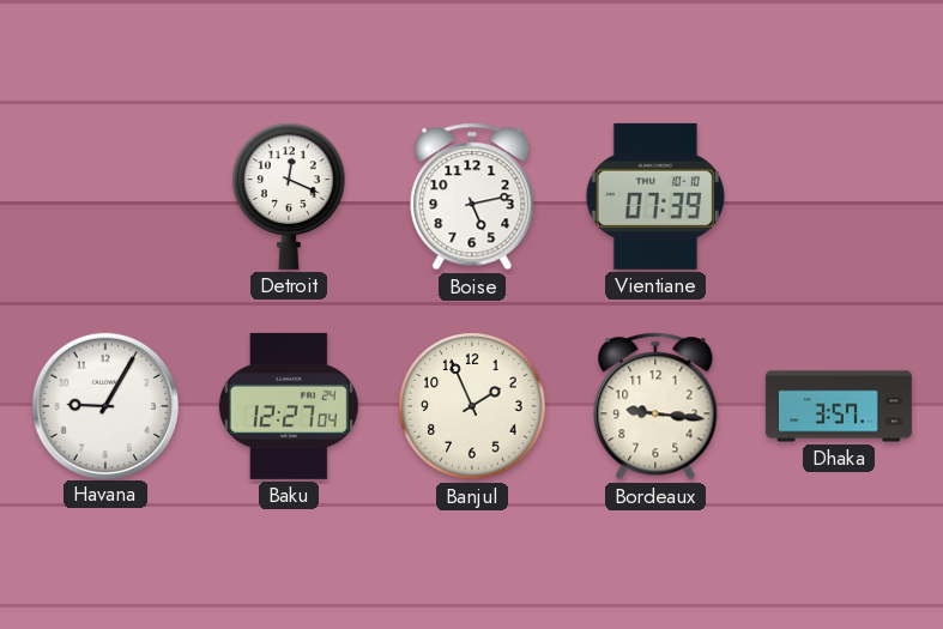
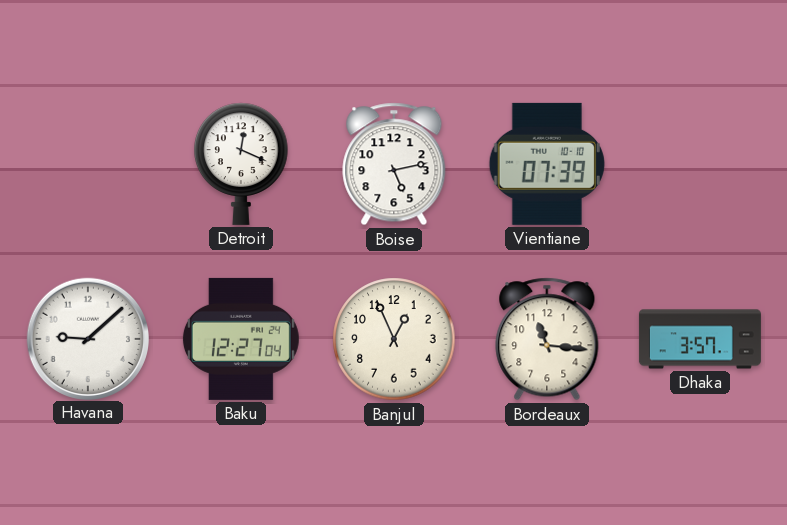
Havana: 9:05 -> 9:08 (87, 338)
Banjul: 1:56 -> 12:56 (394, 339)
Bordeaux: 9:16 -> 11:16 (547, 339)
